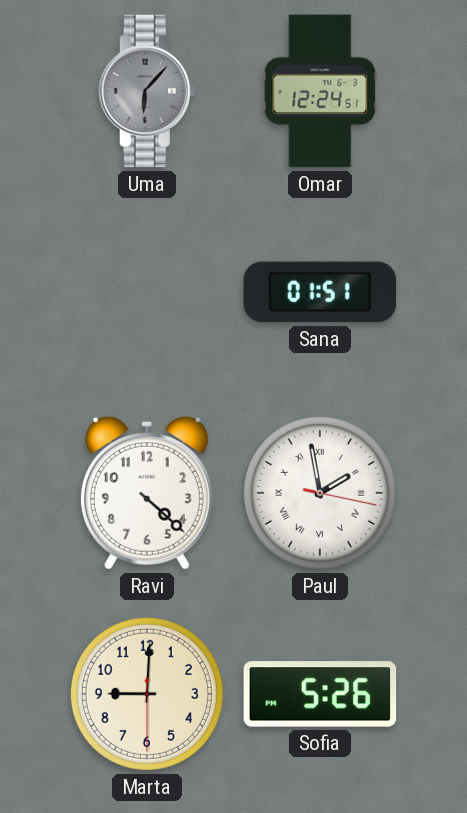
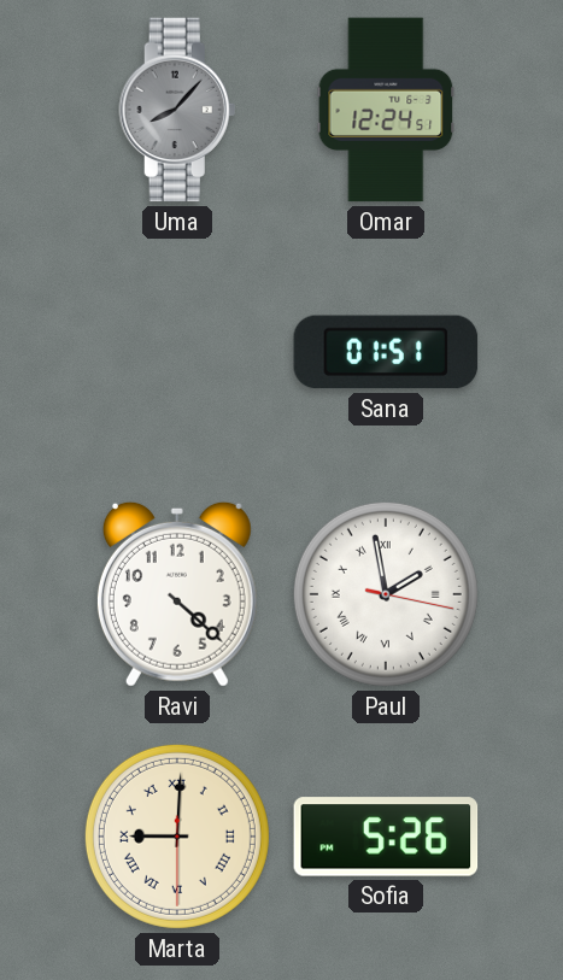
Uma: 6:07 -> 8:07 (177, 110)
Marta numerals: Arabic -> Roman (177, 837)
